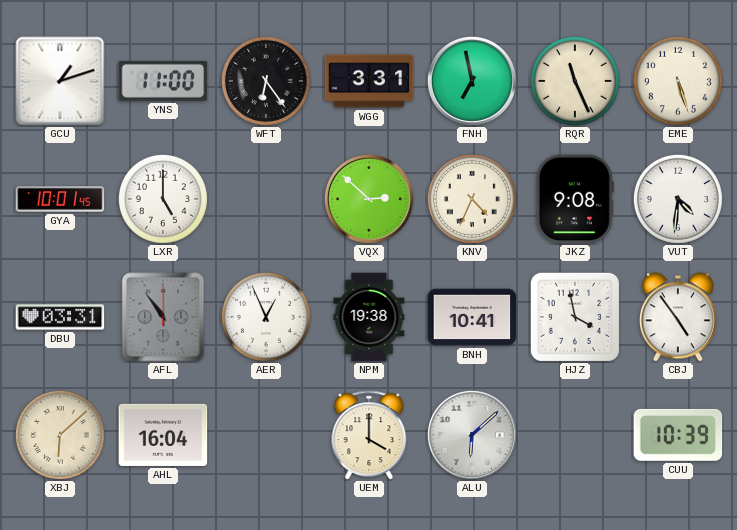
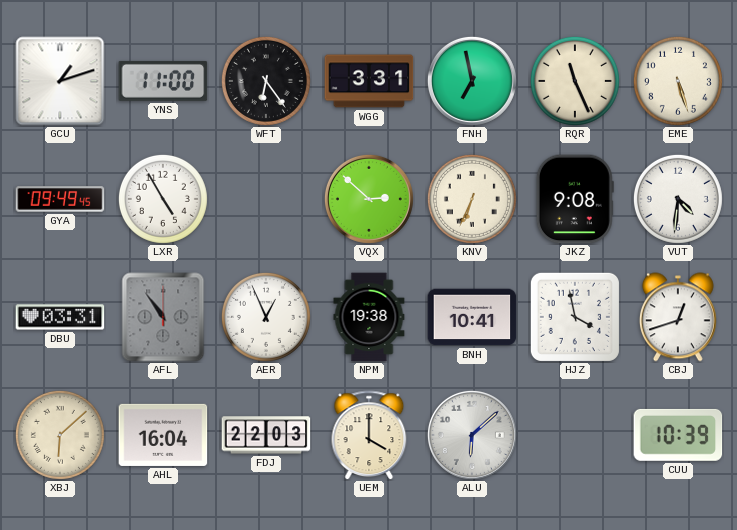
GYA: 10:01 -> 09:49 (60, 199)
LXR: 5:00 -> 4:55 (163, 199)
KNV: 4:34 -> 6:34 (472, 199)
CBJ: 4:54 -> 12:42 (678, 317)
FDJ: none -> 22:03 (266, 435)
